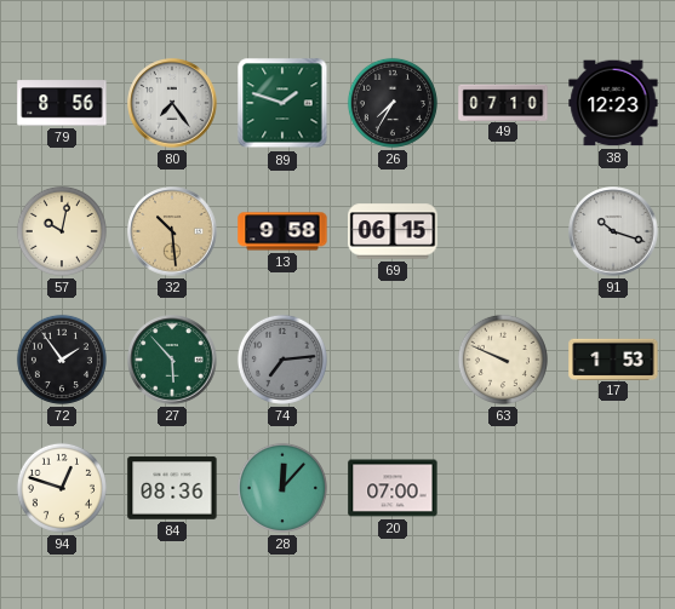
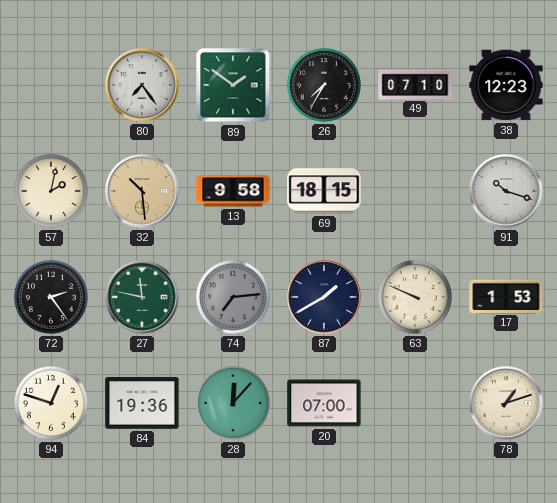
79: 8:56 -> none (62, 103)
89: 1:48 -> 1:51 (233, 85)
57: 10:02 -> 2:02 (51, 191)
69: 06:15 -> 18:15 (324, 191)
72: 1:54 -> 2:24 (51, 297)
27: 5:53 -> 11:47 (142, 297)
87: none -> 1:40 (324, 297)
84: 08:36 -> 19:36 (142, 403)
78: none -> 1:12 (506, 403)
